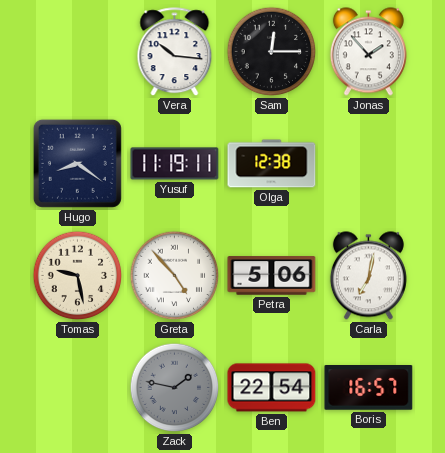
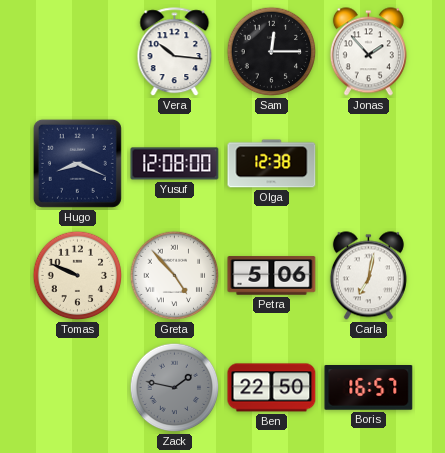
Hugo: 8:21 -> 8:19 (77, 163)
Yusuf: 11:19 -> 12:08 (175, 164)
Tomas: 9:28 -> 9:49 (78, 276)
Ben: 22:54 -> 22:50 (272, 388)
